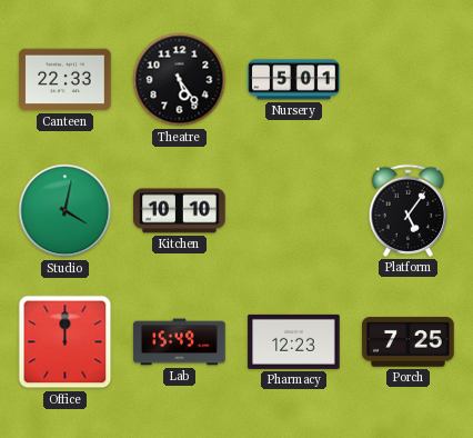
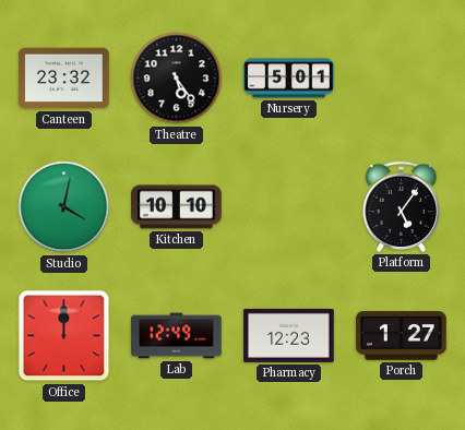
Canteen: 22:33 -> 23:32 (64, 79)
Lab: 15:49 -> 12:49 (177, 336)
Porch: 7:25 -> 1:27 (402, 336)
